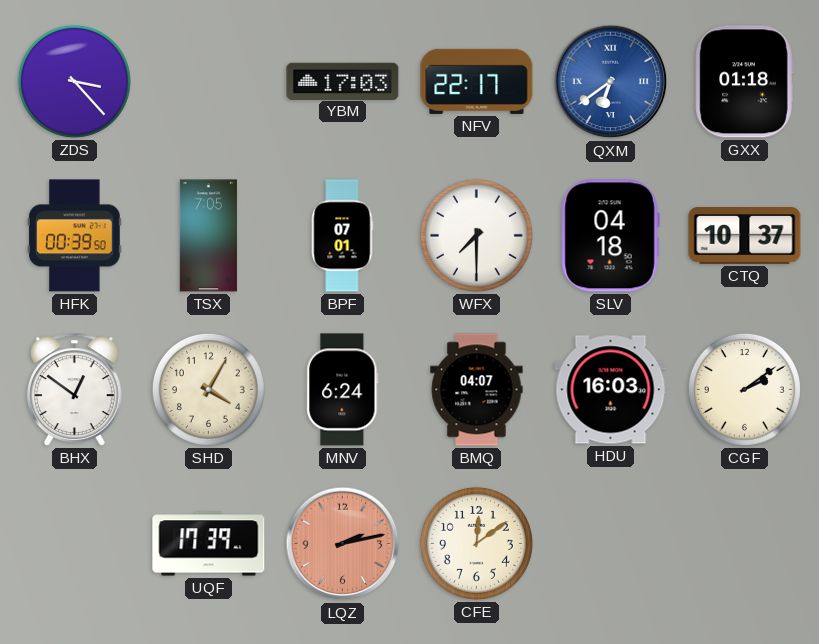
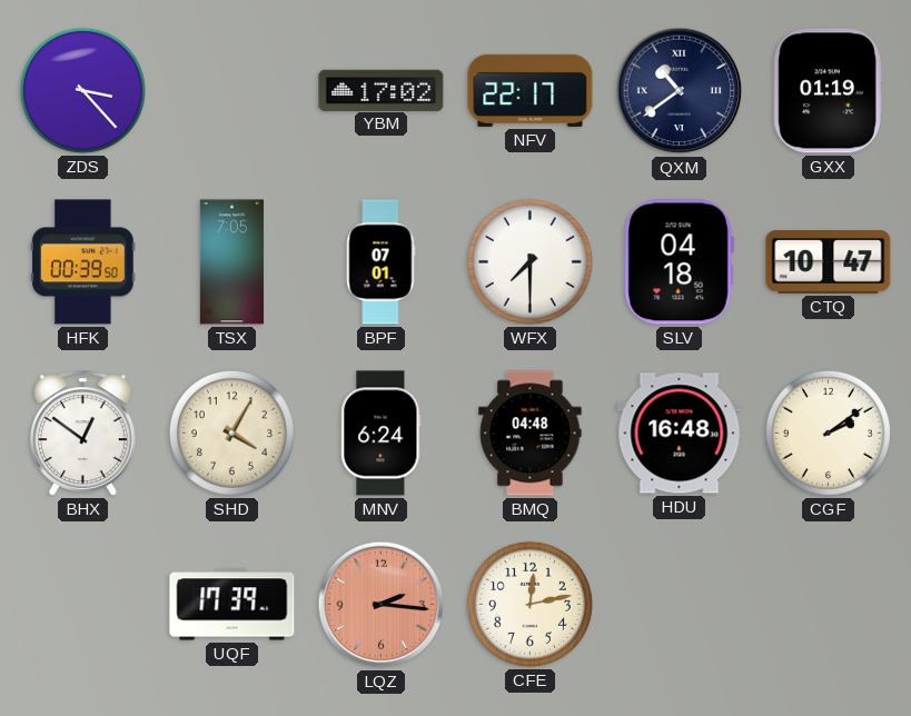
YBM: 17:03 -> 17:02 (382, 90)
QXM: 6:39 -> 10:39 (680, 91)
QXM dial: blue -> navy (680, 91)
GXX: 01:18 -> 01:19 (828, 91)
CTQ: 10:37 -> 10:47 (829, 262)
BMQ: 04:07 -> 04:48 (531, 434)
HDU: 16:03 -> 16:48 (680, 434)
LQZ: 2:13 -> 2:16 (382, 605)
CFE: 12:09 -> 12:13 (529, 604)
